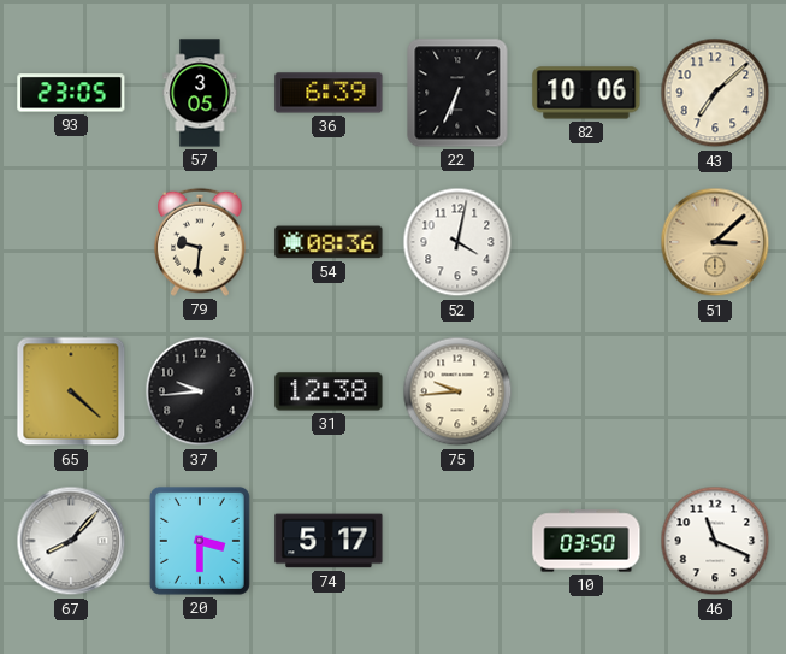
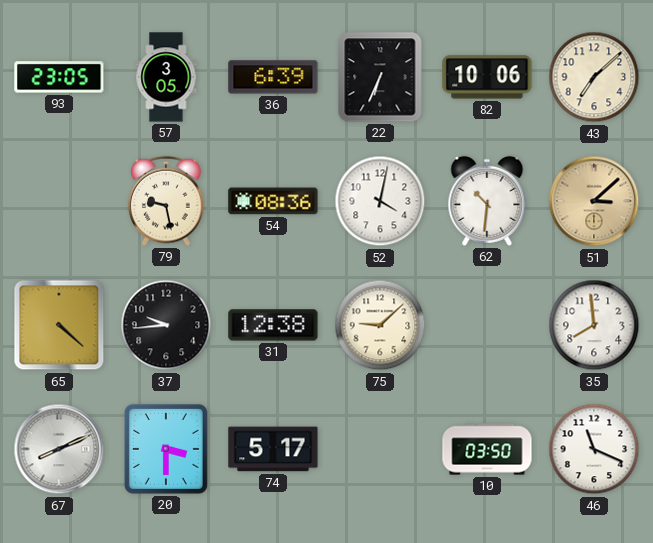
79: 9:31 -> 9:28 (167, 201)
62: none -> 10:31 (487, 201)
75: 9:44 -> 9:08 (380, 325)
35: none -> 7:59 (594, 325)
67: 8:07 -> 8:11 (59, 449)
